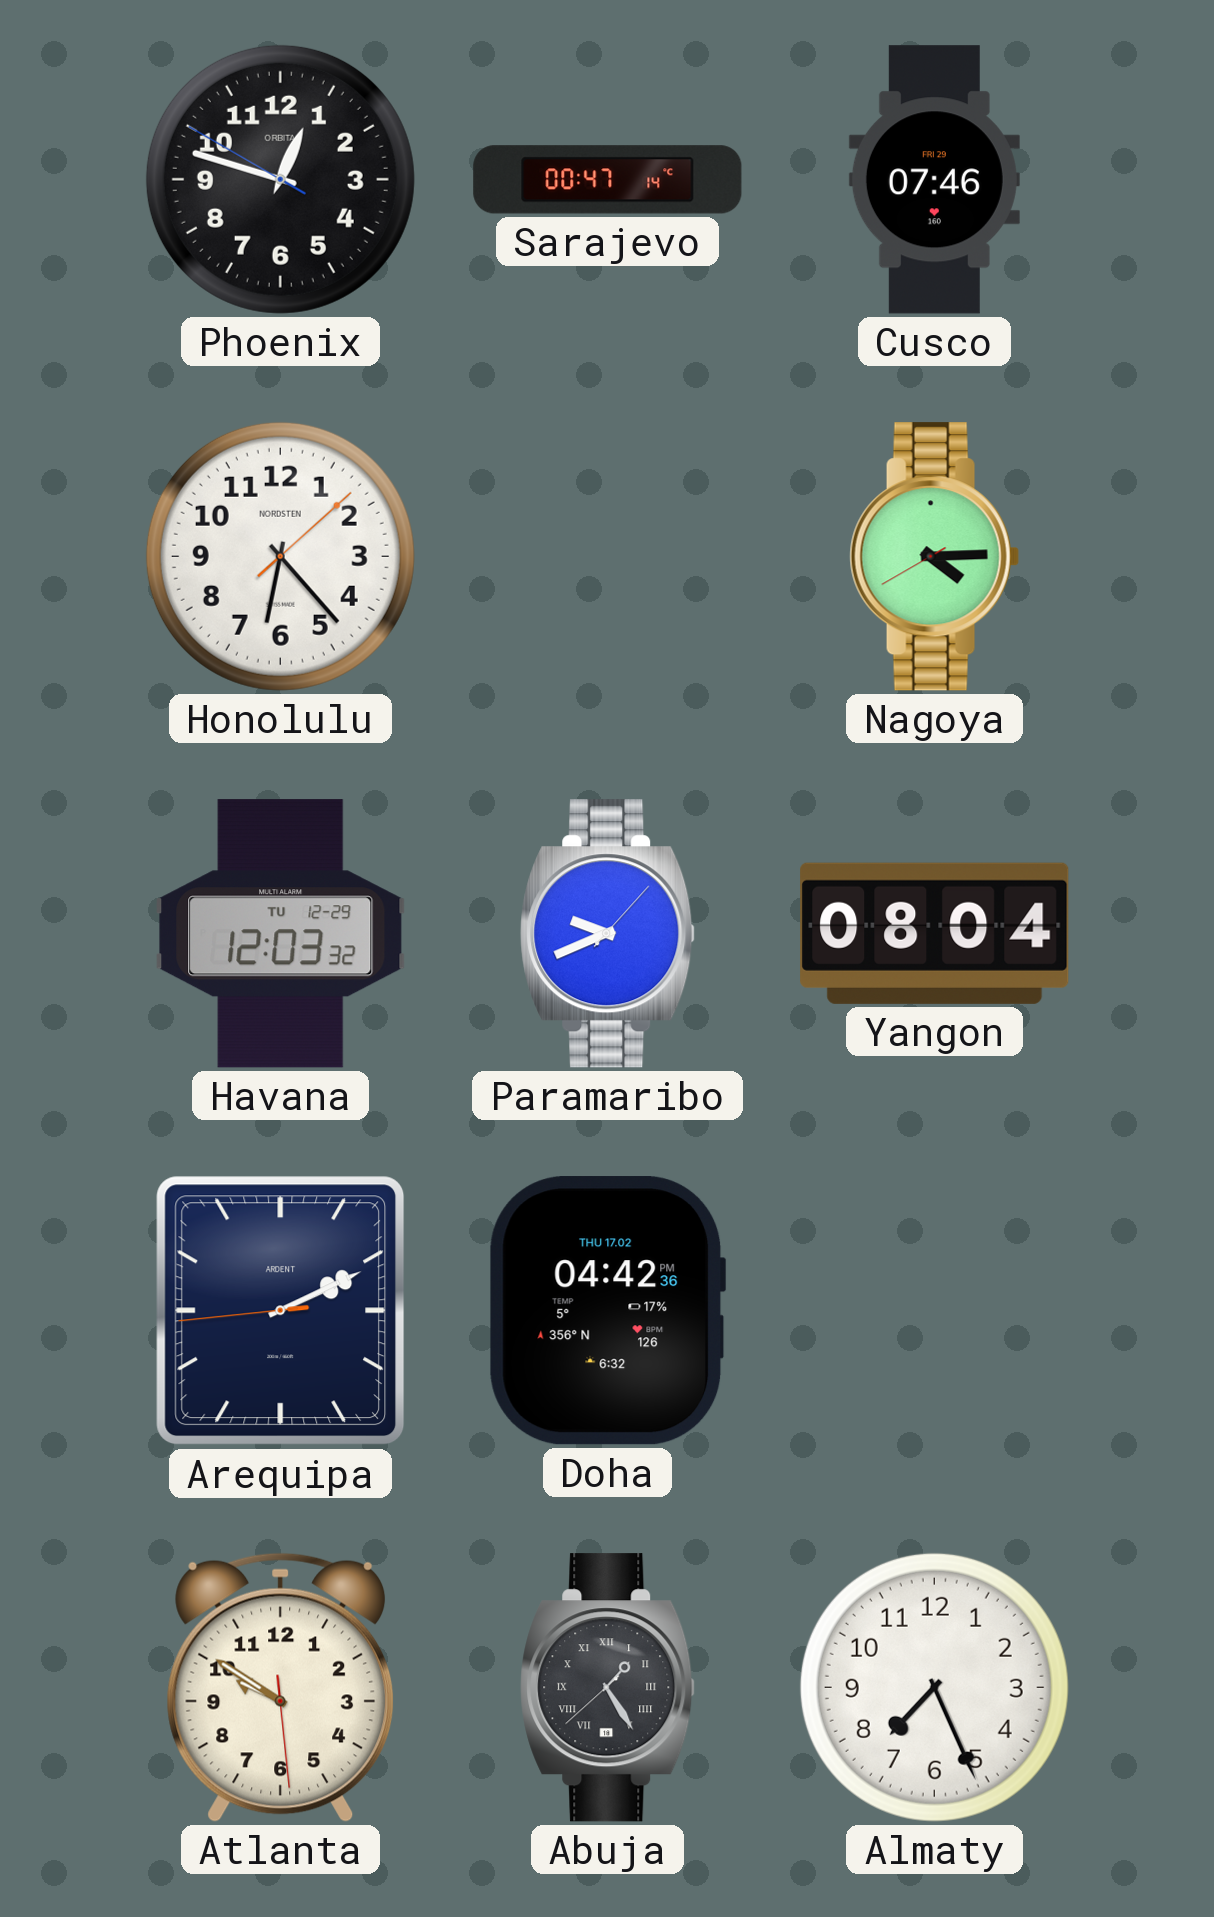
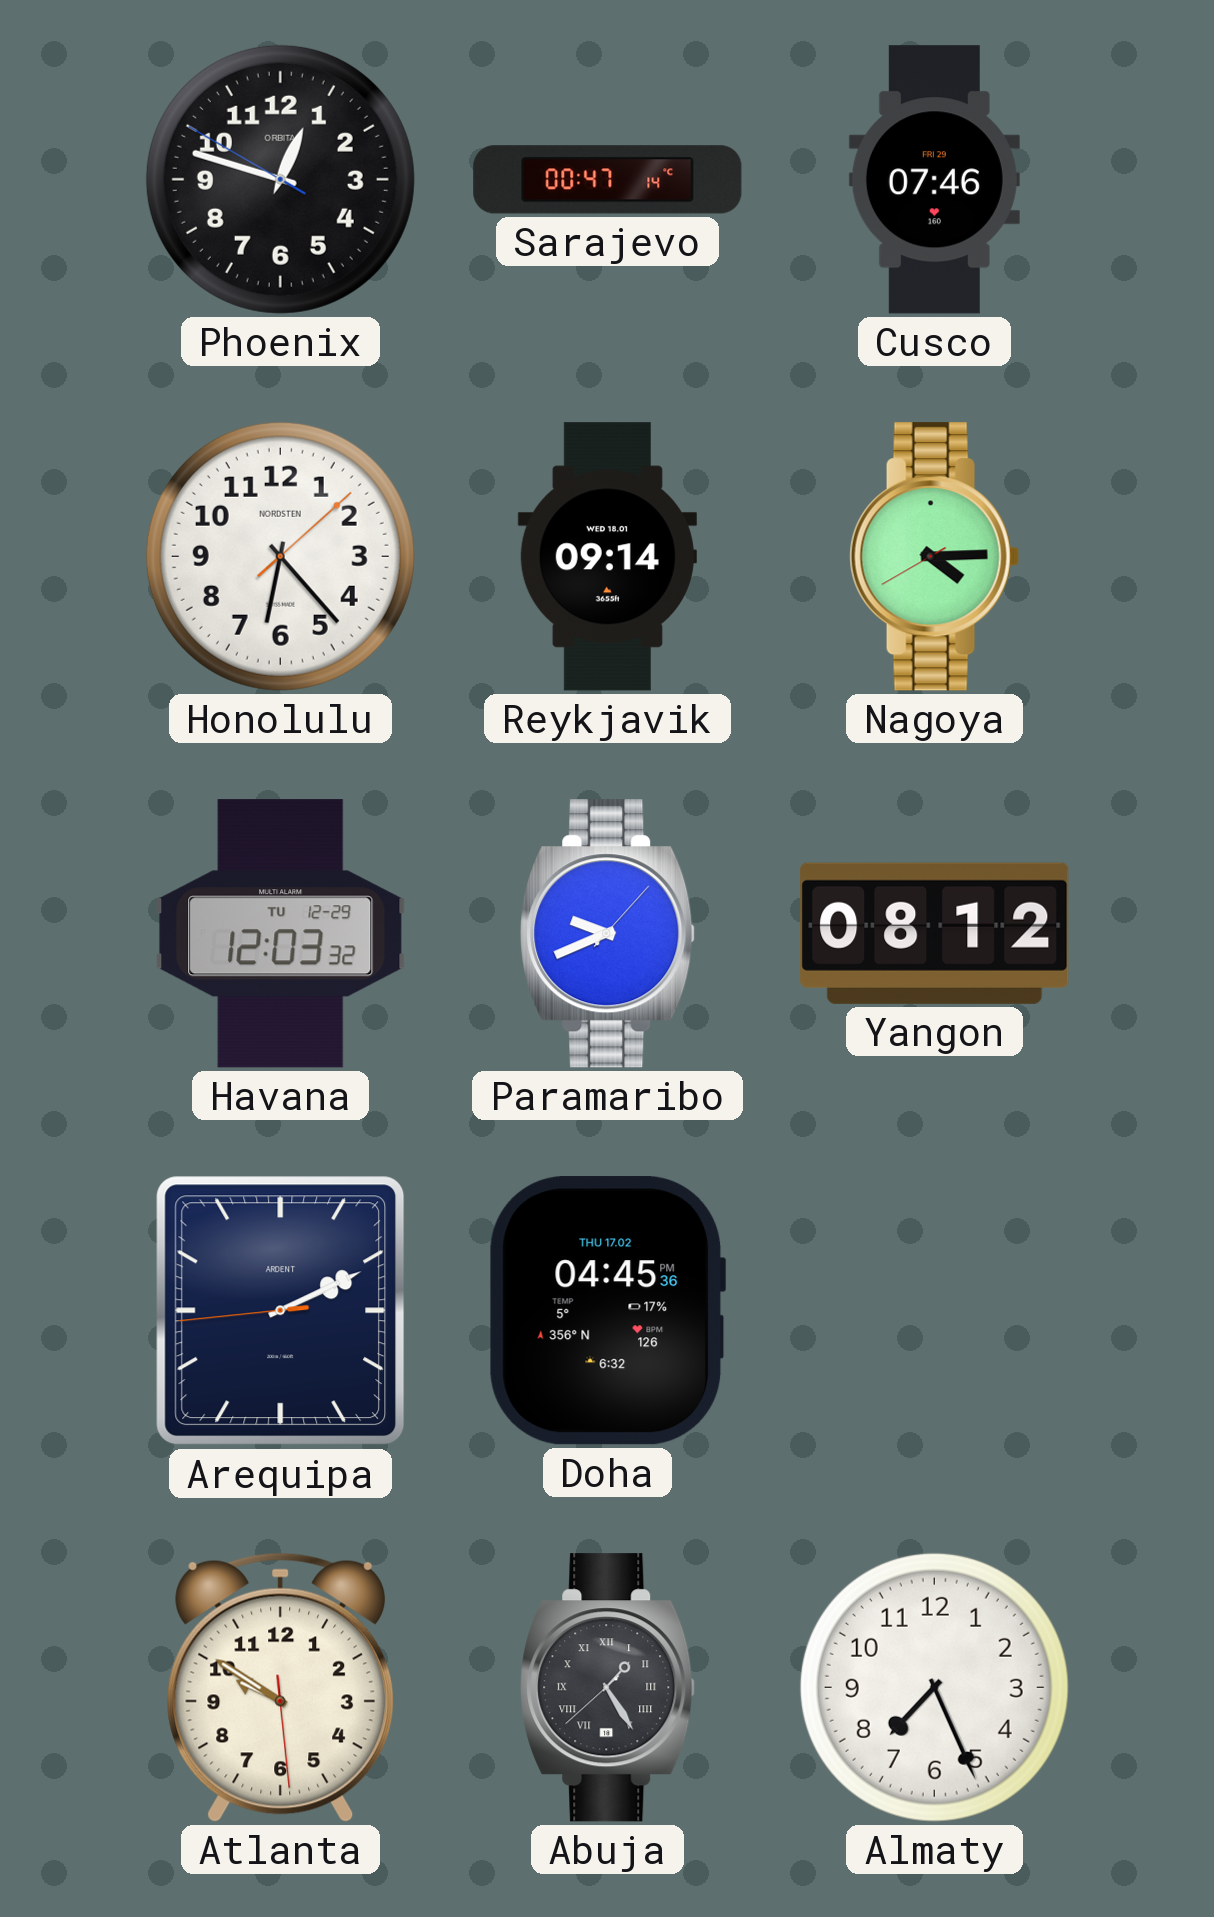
Reykjavik: none -> 09:14 (607, 557)
Yangon: 08:04 -> 08:12 (935, 933)
Doha: 04:42 -> 04:45 (607, 1311)
